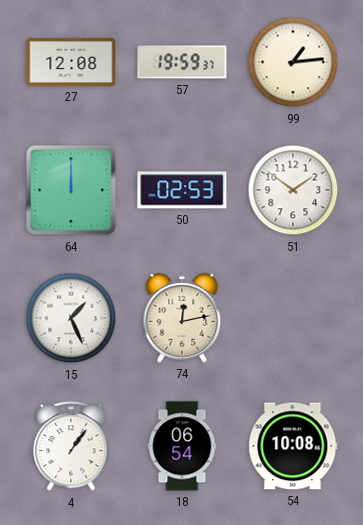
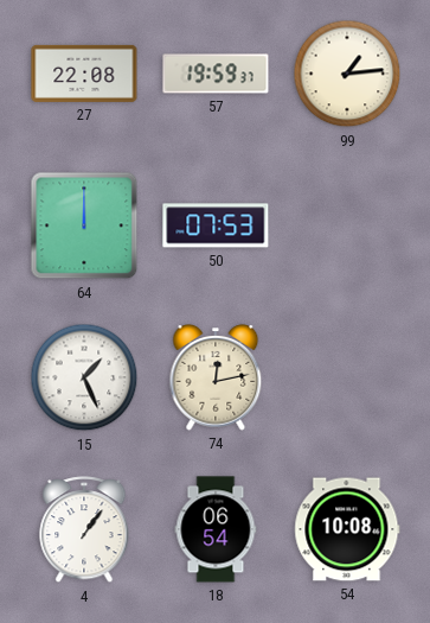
27: 12:08 -> 22:08 (84, 74)
50: 02:53 -> 07:53 (216, 225)
51: 1:51 -> none (293, 190)
